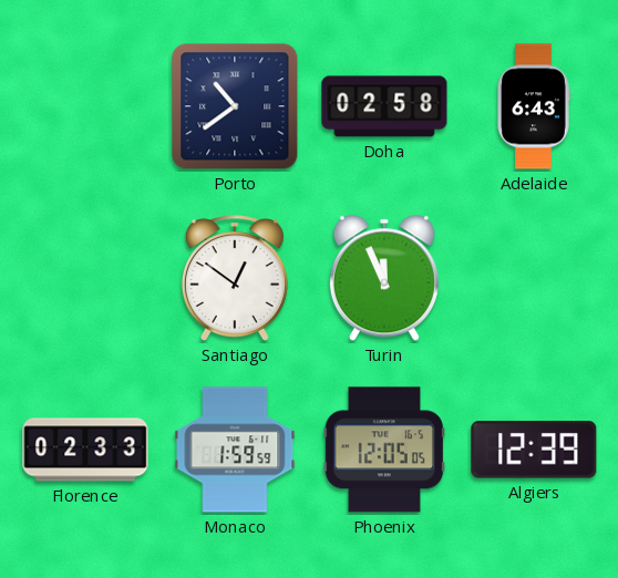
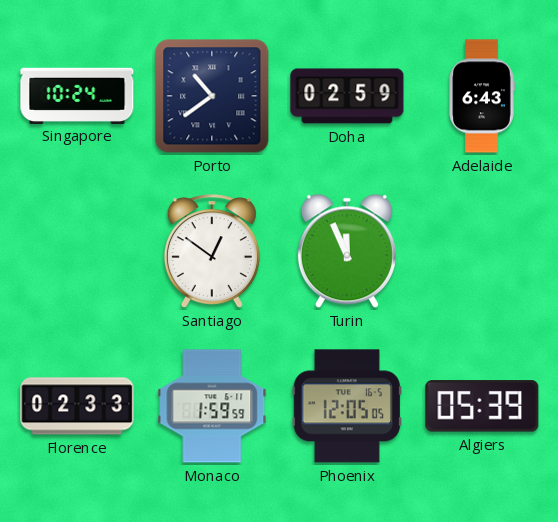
Singapore: none -> 10:24 (77, 95)
Doha: 02:58 -> 02:59 (347, 96)
Algiers: 12:39 -> 05:39 (482, 406)
